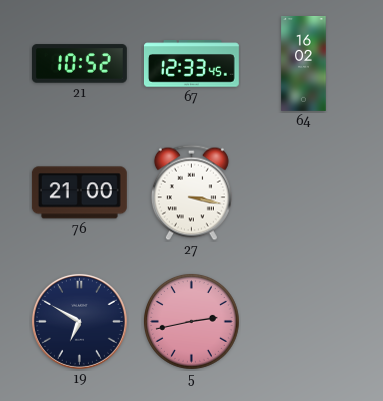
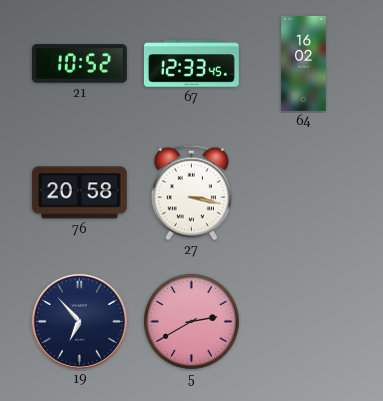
76: 21:00 -> 20:58 (79, 193)
19: 6:50 -> 6:53 (79, 321)
5: 2:43 -> 2:40 (192, 322)
